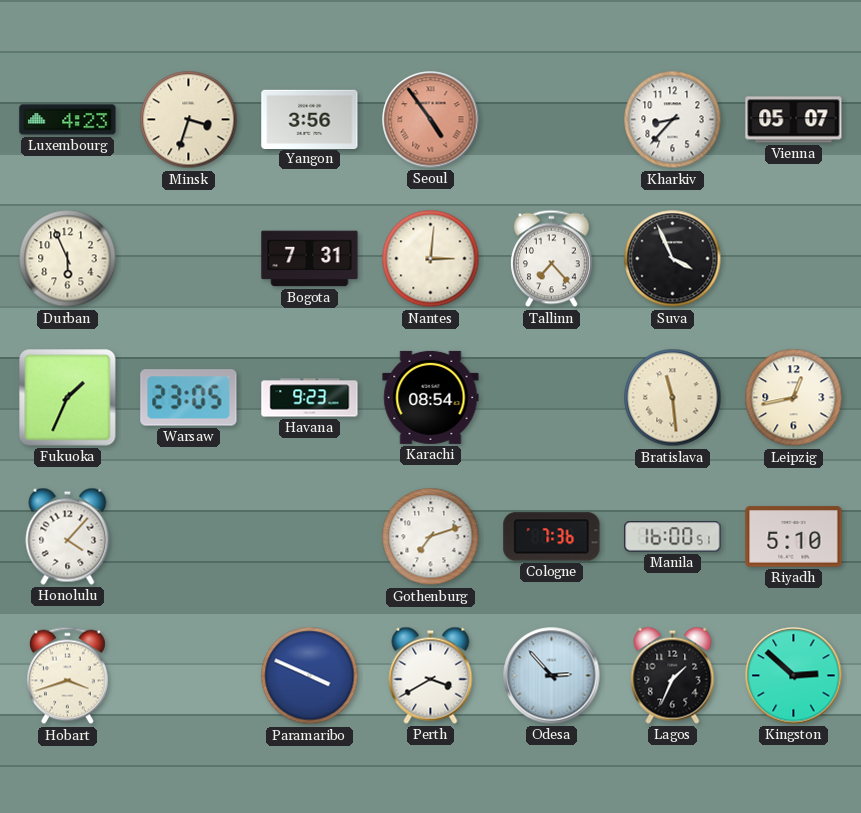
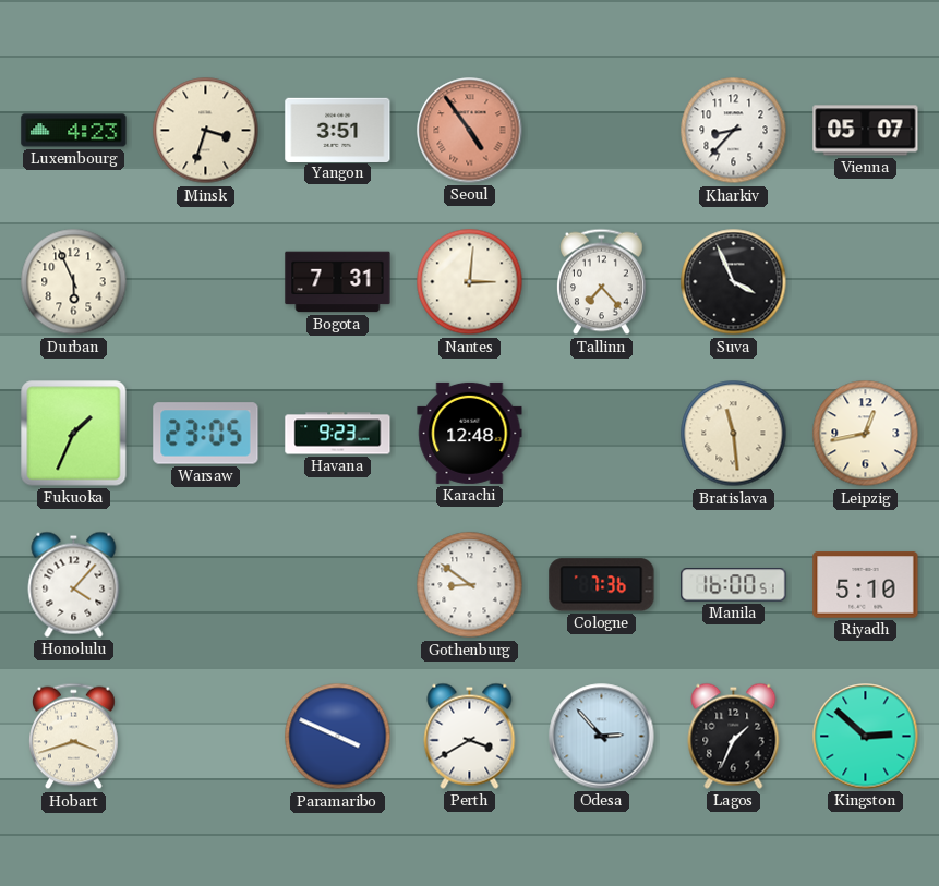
Yangon: 3:56 -> 3:51 (338, 130)
Karachi: 08:54 -> 12:48 (470, 433)
Gothenburg: 7:12 -> 8:51 (470, 585)
